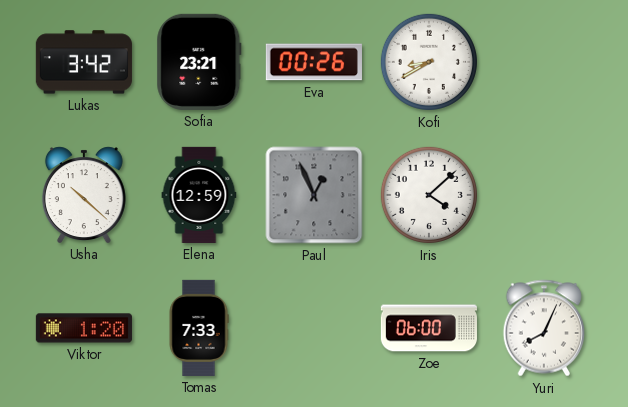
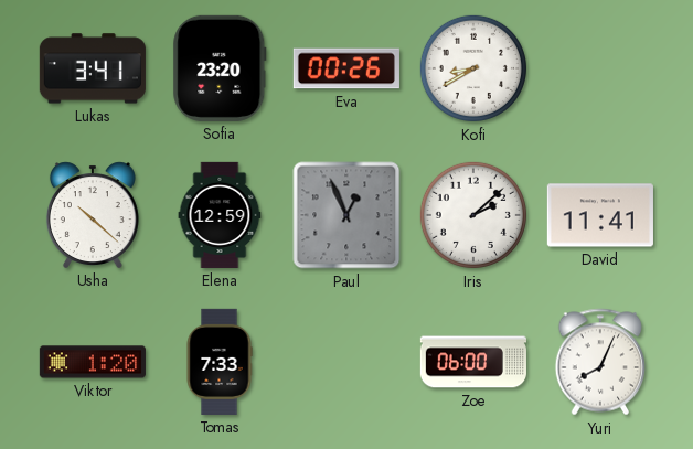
Lukas: 3:42 -> 3:41 (93, 68)
Sofia: 23:21 -> 23:20 (220, 68)
Iris: 4:08 -> 2:08 (473, 215)
David: none -> 11:41 (600, 215)
